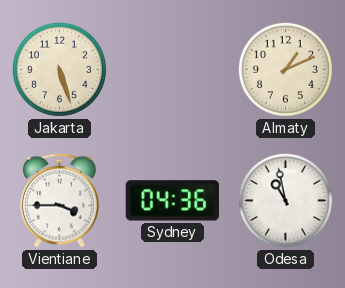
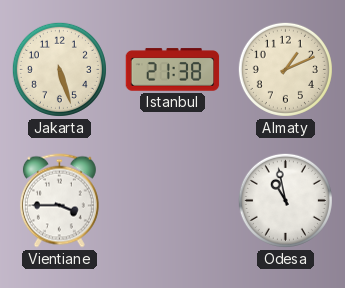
Istanbul: none -> 21:38 (173, 70)
Sydney: 04:36 -> none (172, 201)
